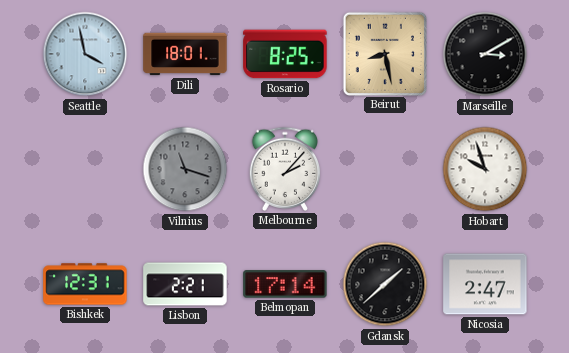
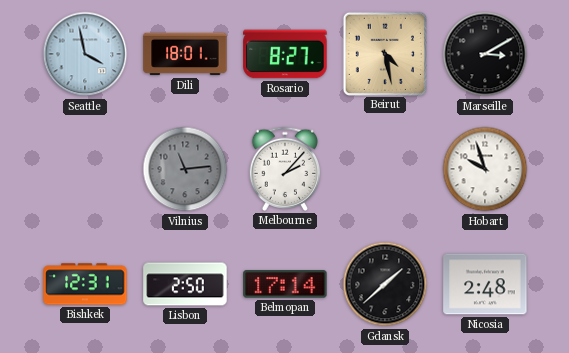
Rosario: 8:25 -> 8:27 (285, 54)
Beirut: 8:28 -> 4:28 (384, 53)
Vilnius: 11:18 -> 11:14 (185, 169)
Lisbon: 2:21 -> 2:50 (185, 284)
Nicosia: 2:47 -> 2:48 (485, 284)
